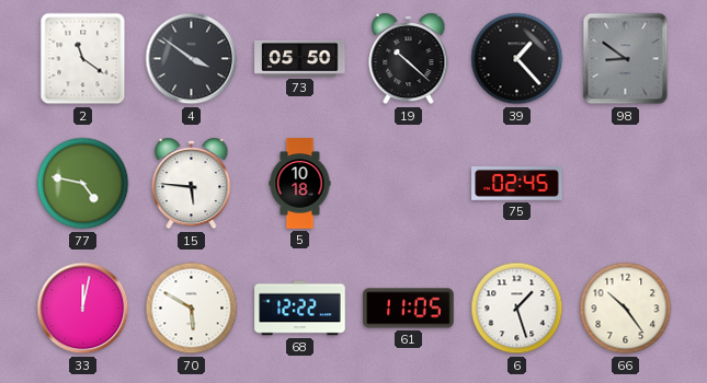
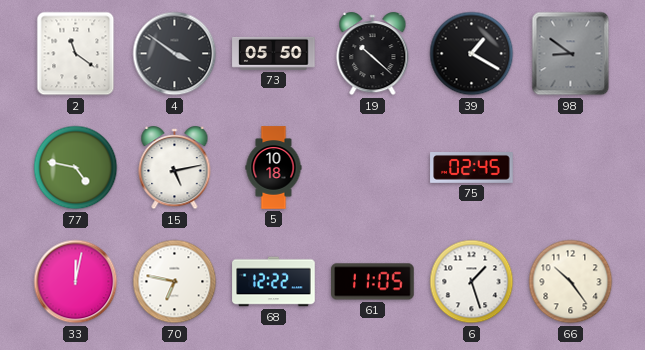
39: 1:23 -> 1:20 (472, 54)
15: 5:46 -> 5:13 (175, 169)
70: 5:50 -> 6:47 (175, 282)
